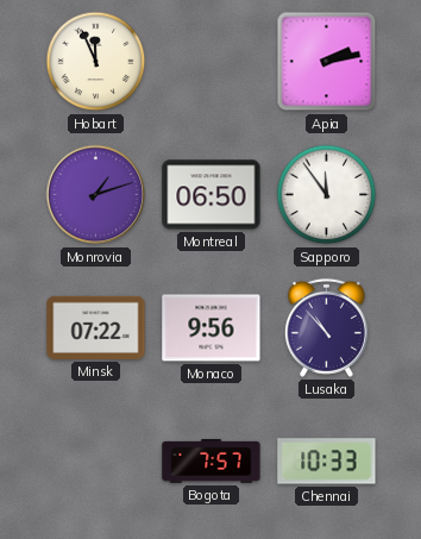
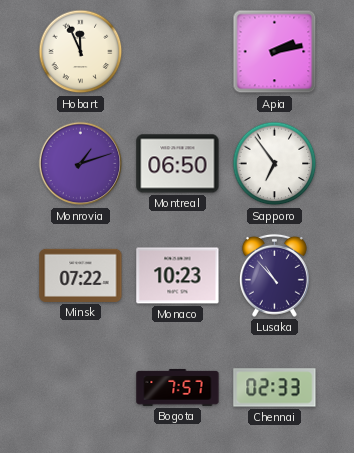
Sapporo: 11:54 -> 6:54 (275, 164)
Monaco: 9:56 -> 10:23 (178, 276)
Chennai: 10:33 -> 02:33 (275, 388)
